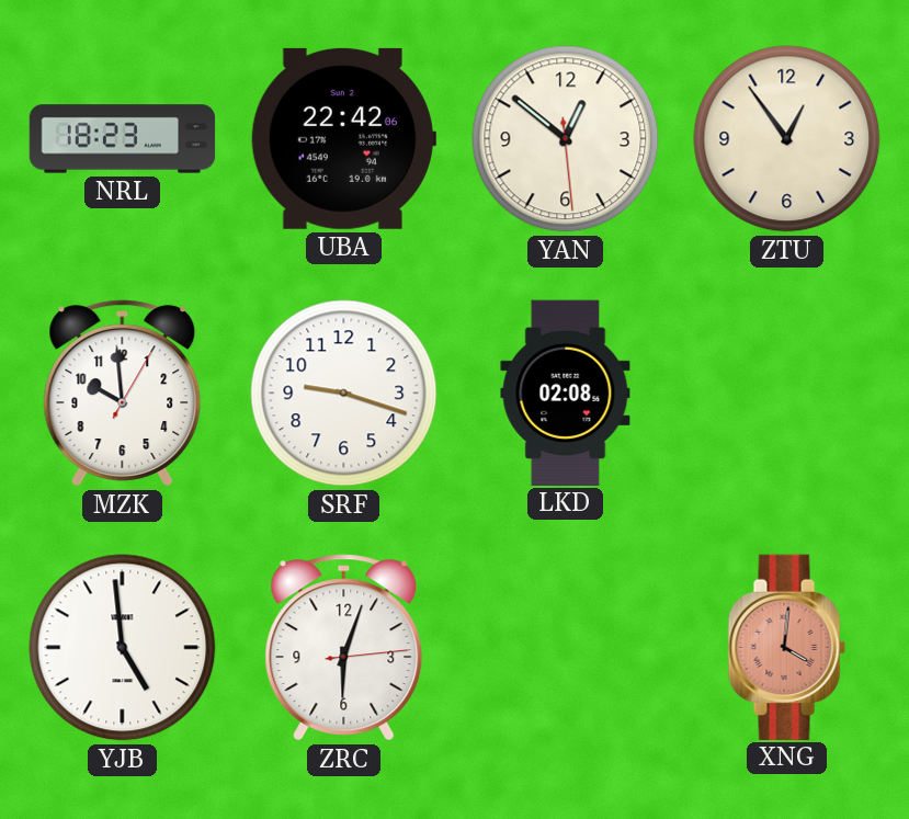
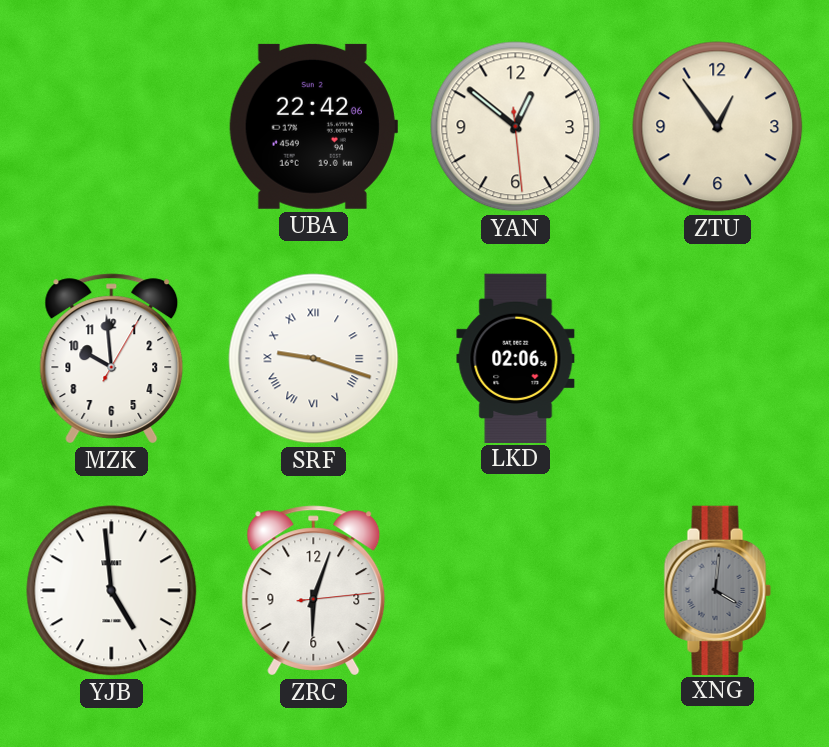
NRL: 18:23 -> none (123, 139)
SRF numerals: Arabic -> Roman (314, 359)
LKD: 02:08 -> 02:06 (516, 358)
XNG dial: salmon -> grey (717, 590)
